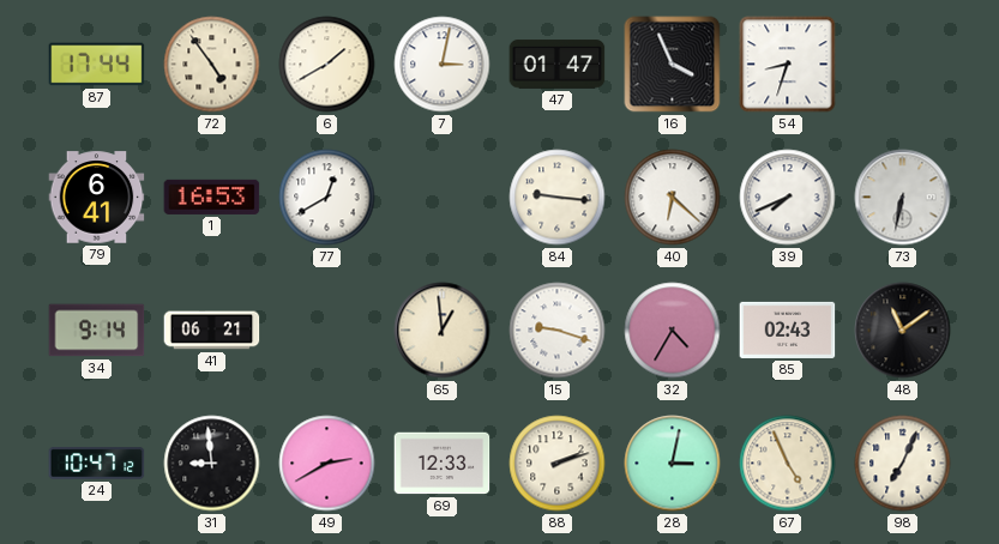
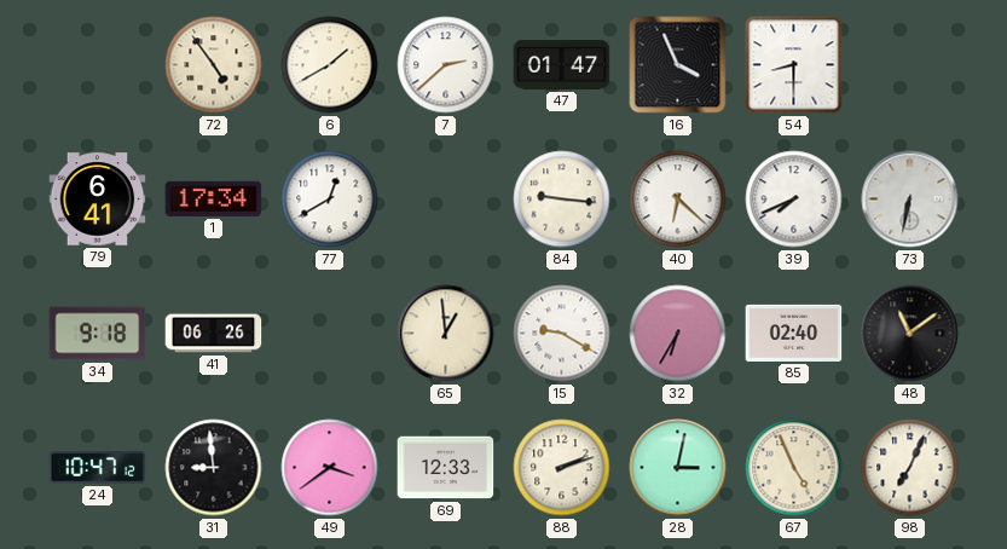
87: 17:44 -> none (97, 65)
7: 3:02 -> 2:38 (446, 65)
54: 8:33 -> 8:30 (794, 65)
1: 16:53 -> 17:34 (214, 198)
34: 9:14 -> 9:18 (98, 334)
41: 06:21 -> 06:26 (214, 334)
15: 9:18 -> 9:20 (562, 334)
32: 4:35 -> 6:35 (678, 334)
85: 02:43 -> 02:40 (794, 333)
49: 2:40 -> 3:39 (330, 468)
